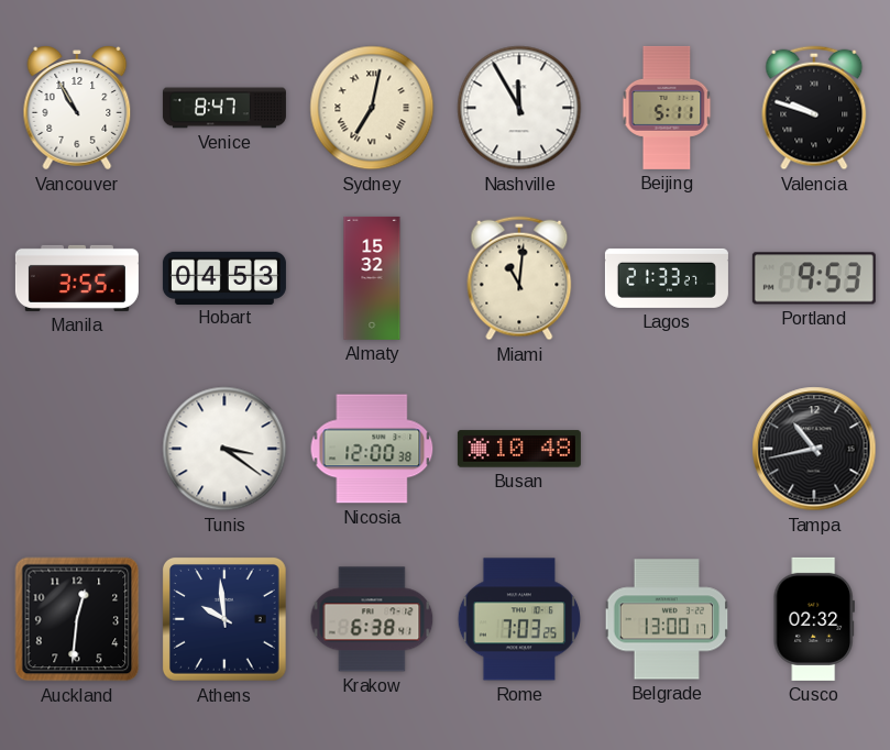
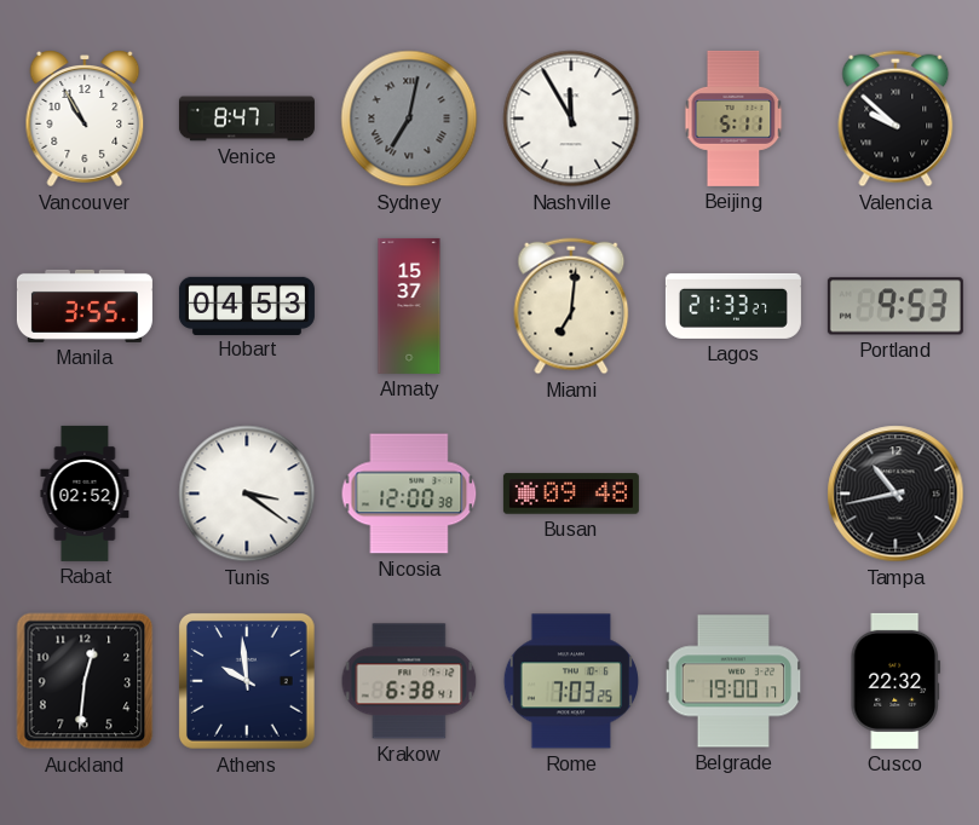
Sydney dial: cream -> grey (409, 119)
Valencia: 9:48 -> 9:52 (896, 119)
Almaty: 15:32 -> 15:37 (409, 306)
Miami: 11:01 -> 7:01 (571, 306)
Rabat: none -> 02:52 (85, 494)
Busan: 10:48 -> 09:48 (571, 494)
Belgrade: 13:00 -> 19:00 (733, 681)
Cusco: 02:32 -> 22:32 (896, 681)
